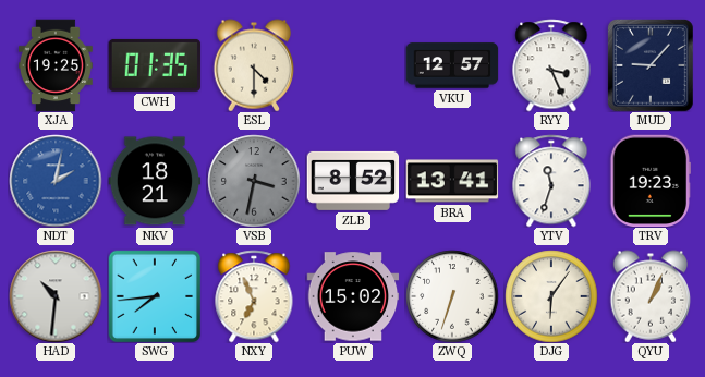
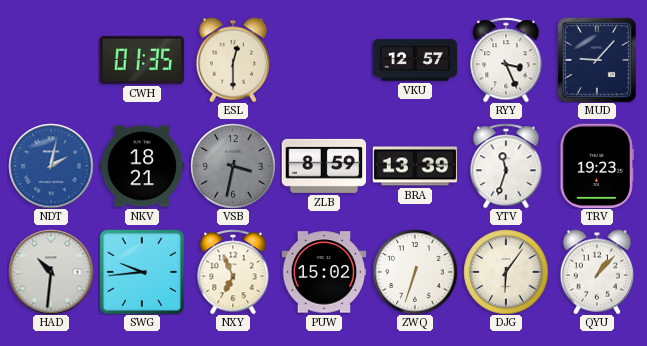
XJA: 19:25 -> none (56, 65)
ESL: 4:30 -> 12:30 (233, 60)
ZLB: 8:52 -> 8:59 (324, 166)
BRA: 13:41 -> 13:39 (415, 166)
SWG: 7:44 -> 9:44 (142, 272)
QYU: 1:04 -> 1:07 (597, 272)
